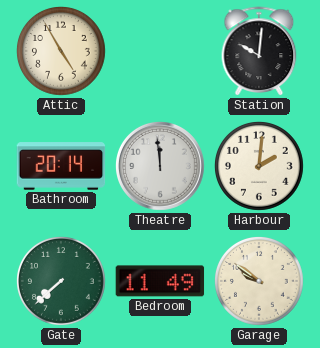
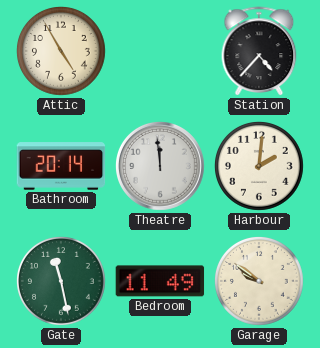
Station: 10:01 -> 4:37 (259, 51)
Gate: 7:38 -> 11:28 (62, 282)
